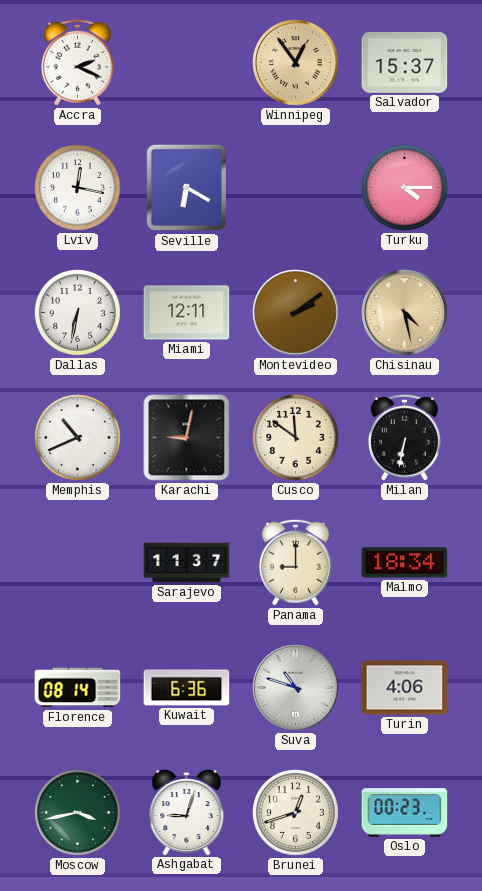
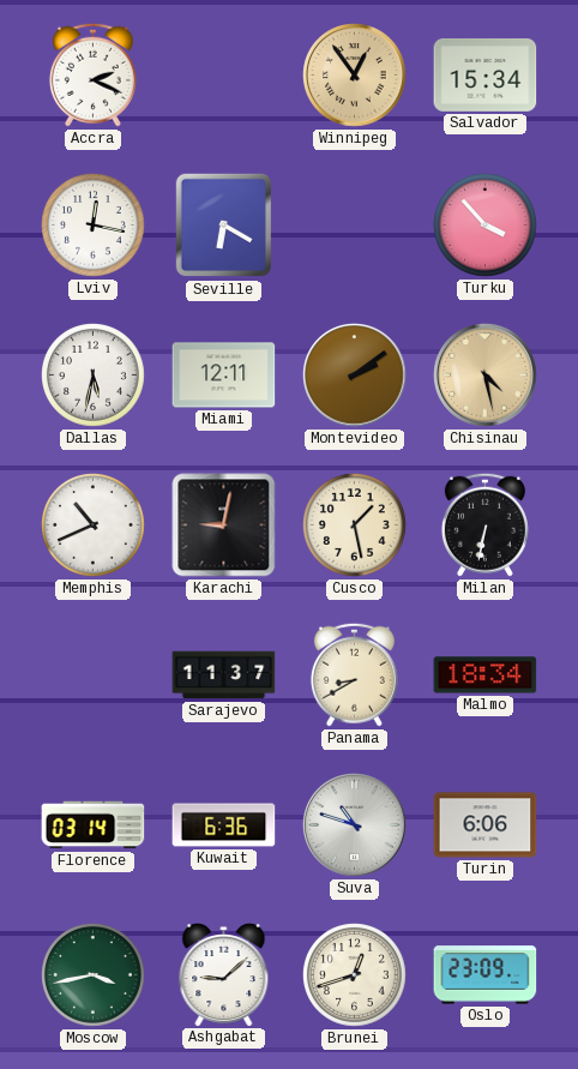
Salvador: 15:37 -> 15:34 (486, 74)
Turku: 4:15 -> 3:53 (486, 226)
Dallas: 6:32 -> 5:32 (94, 376)
Cusco: 11:51 -> 1:28 (355, 526)
Panama: 9:00 -> 8:40 (354, 674)
Florence: 08:14 -> 03:14 (94, 825)
Turin: 4:06 -> 6:06 (486, 825)
Ashgabat: 9:03 -> 9:08 (224, 975)
Oslo: 00:23 -> 23:09 (486, 975)
